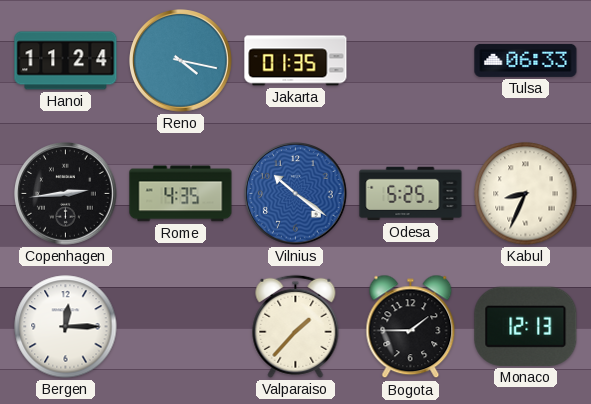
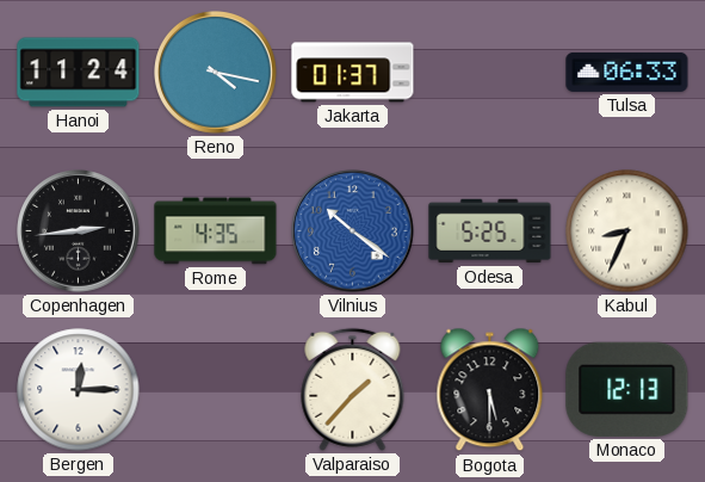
Jakarta: 01:35 -> 01:37 (353, 73)
Bogota: 1:45 -> 5:30 (490, 390)
